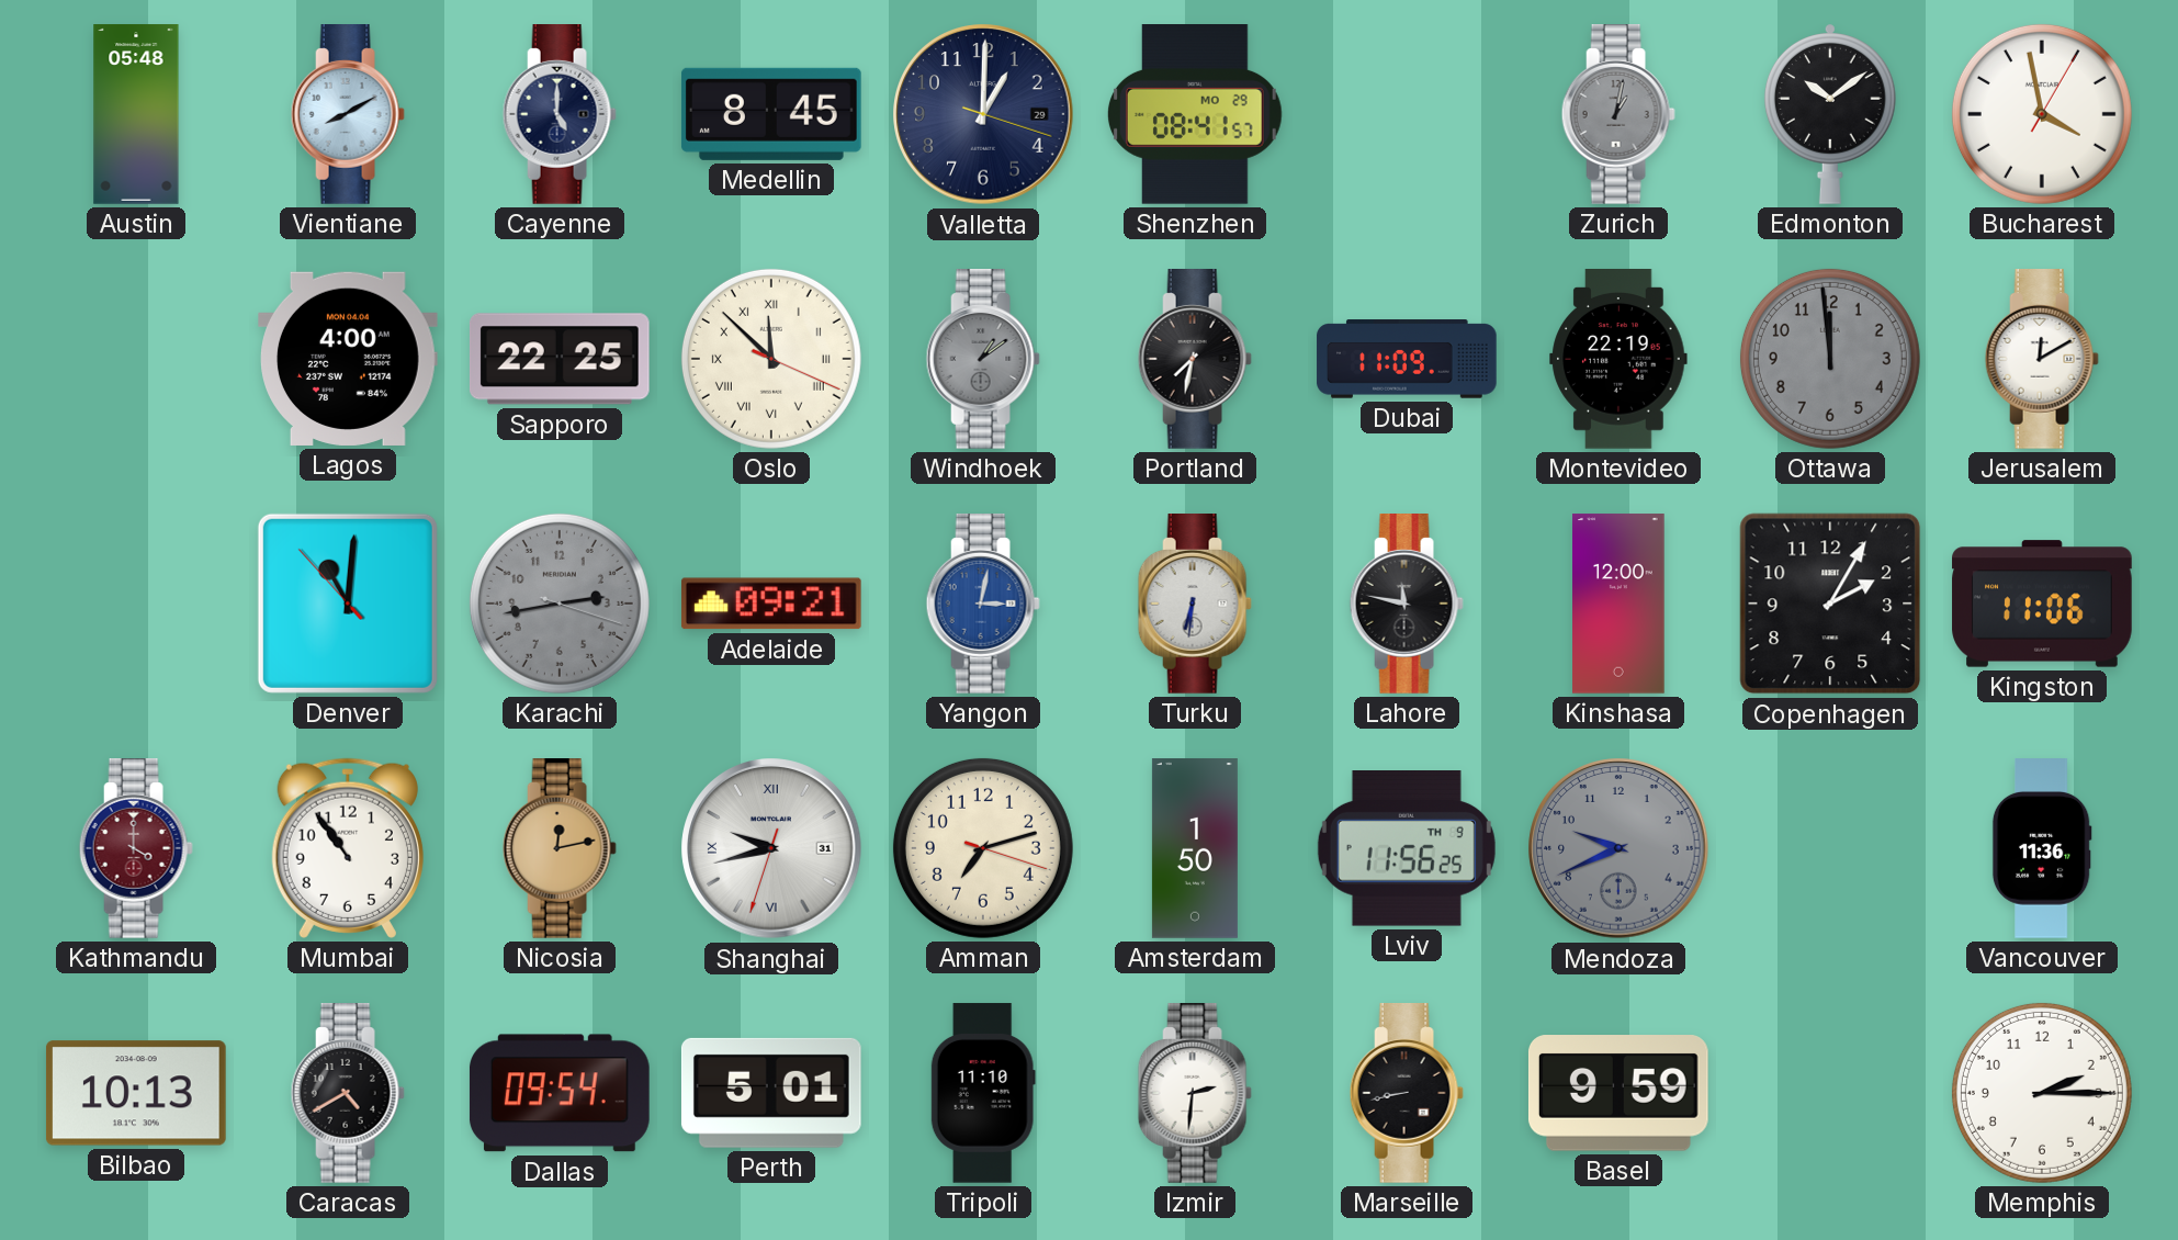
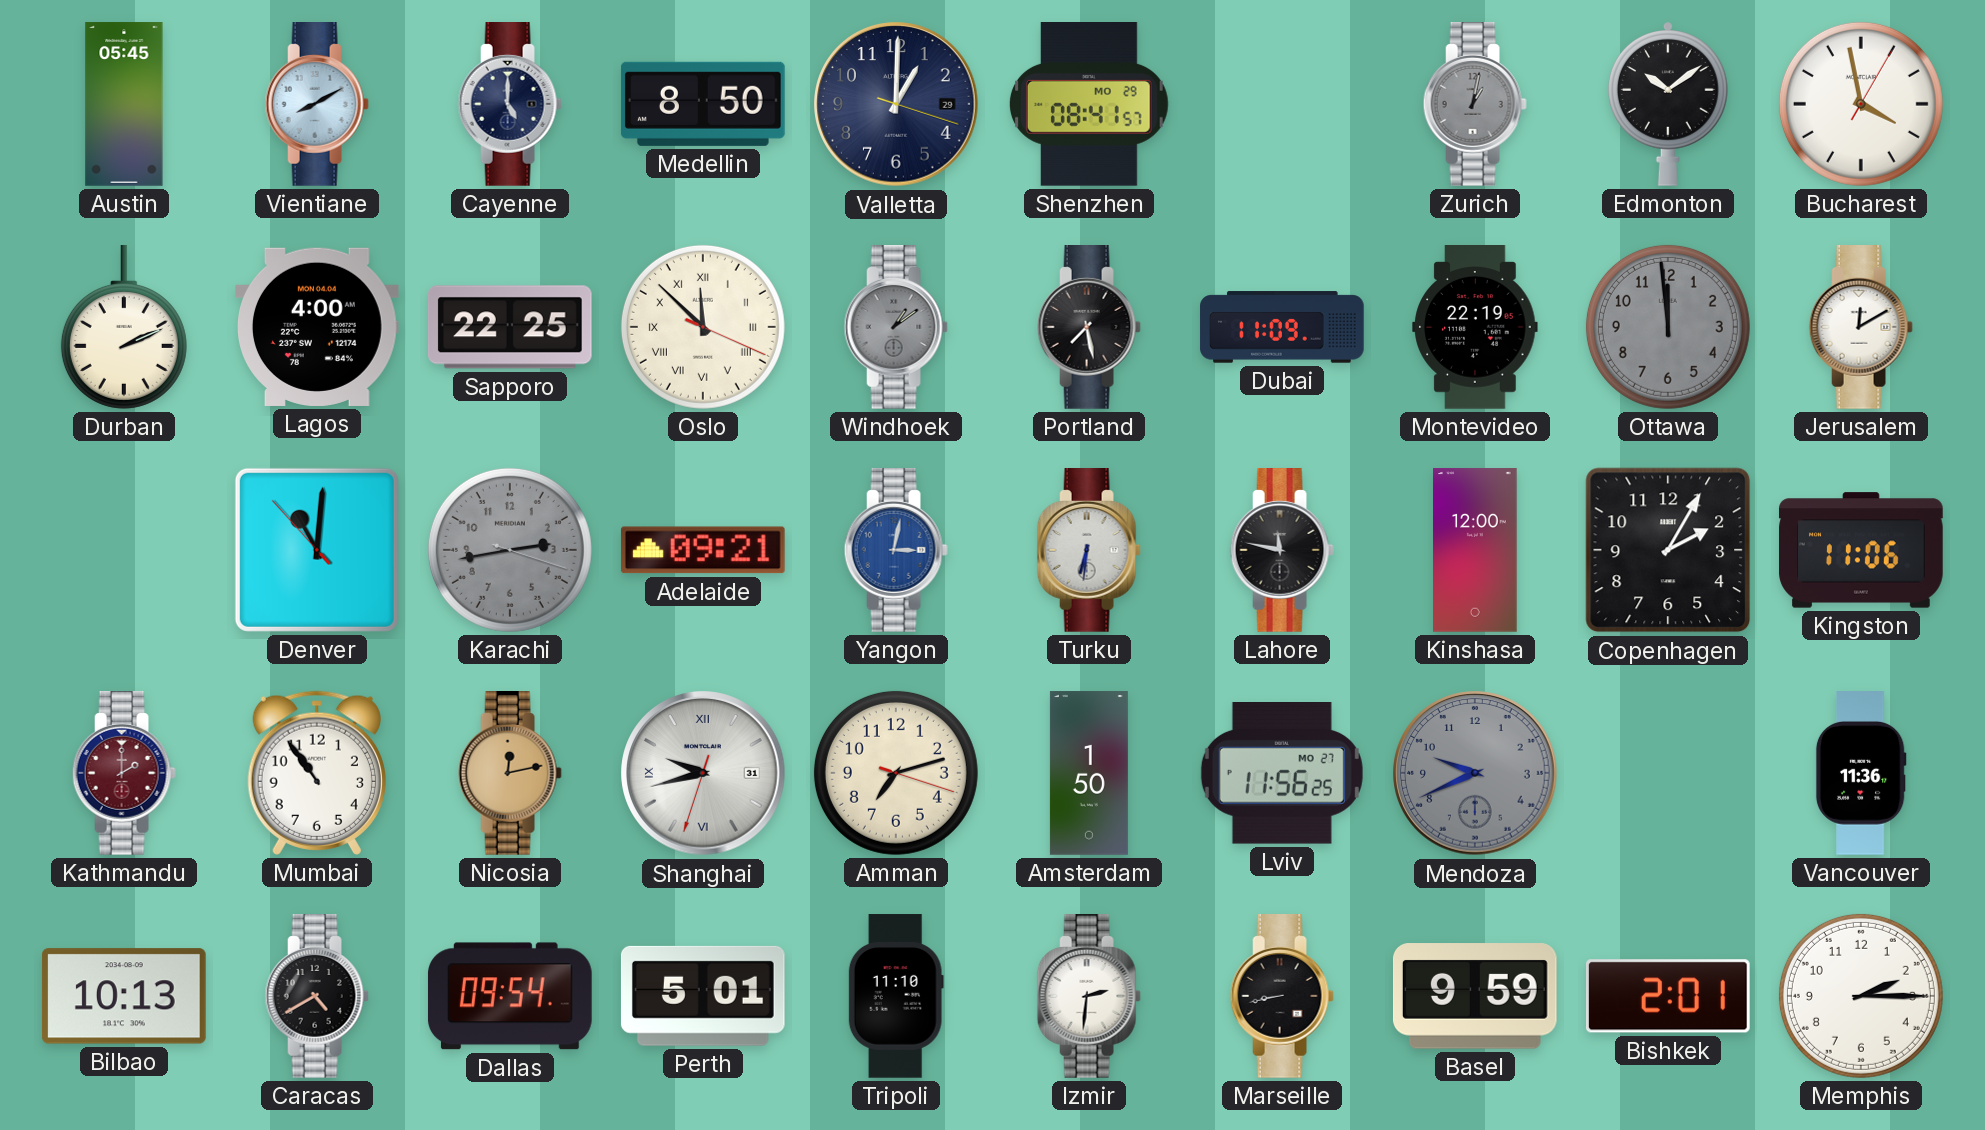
Austin: 05:48 -> 05:45 (124, 104)
Medellin: 8:45 -> 8:50 (703, 104)
Durban: none -> 2:11 (124, 328)
Portland: 7:32 -> 7:28 (1089, 328)
Kathmandu: 4:00 -> 2:00 (124, 774)
Lviv date: TH 9 -> MO 27 (1282, 774)
Bishkek: none -> 2:01 (1669, 996)
